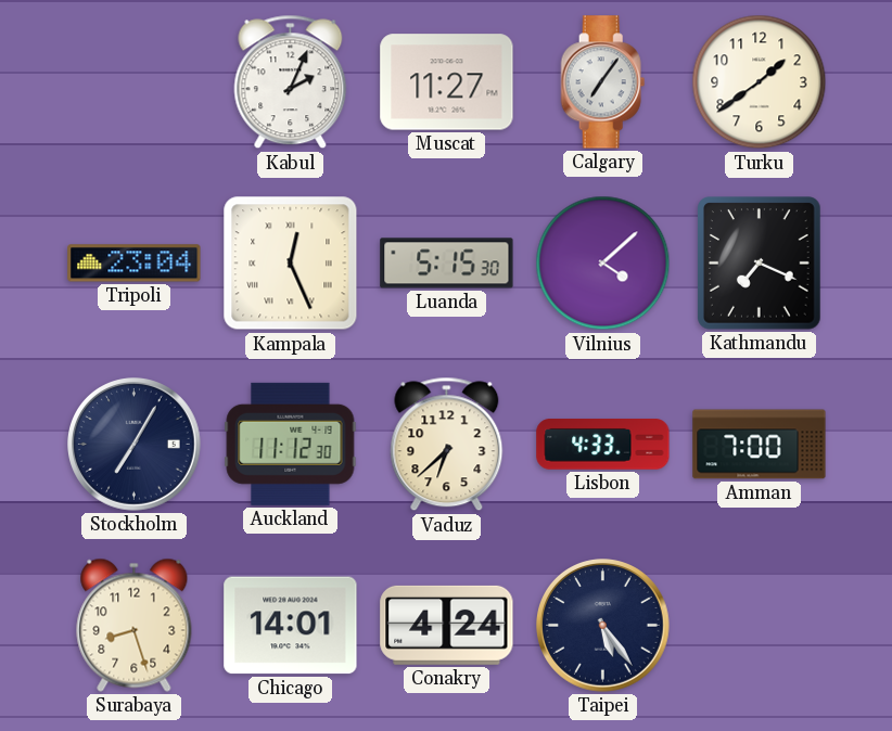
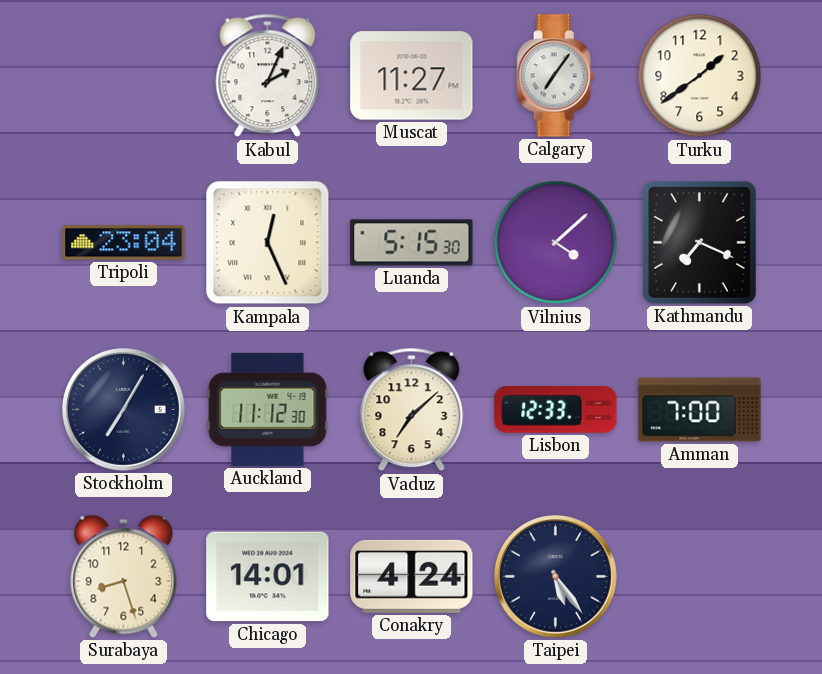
Vaduz: 6:38 -> 7:08 (412, 410)
Lisbon: 4:33 -> 12:33 (556, 410)
